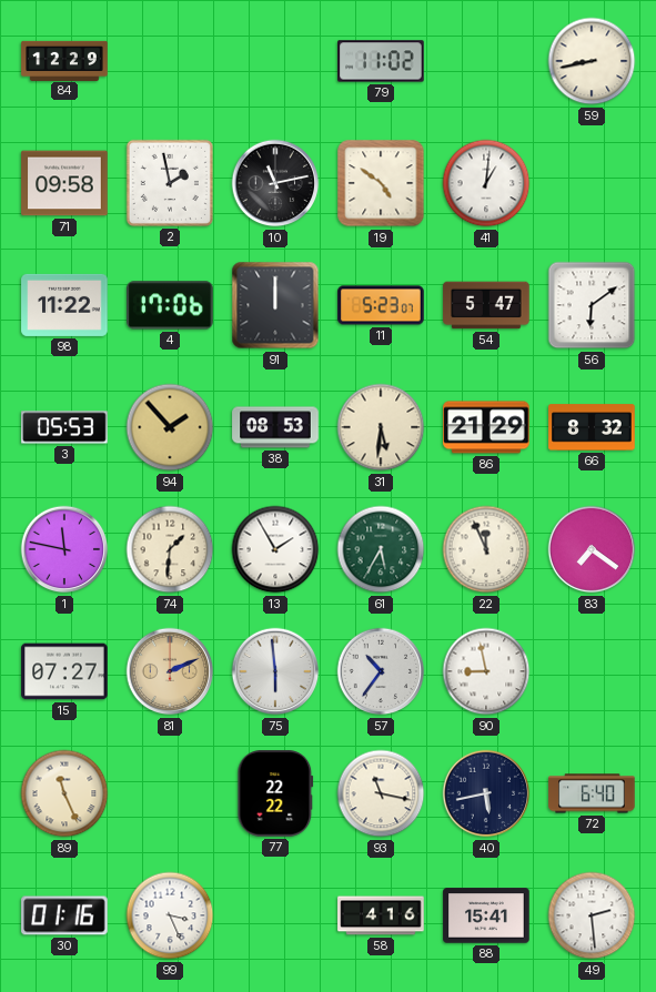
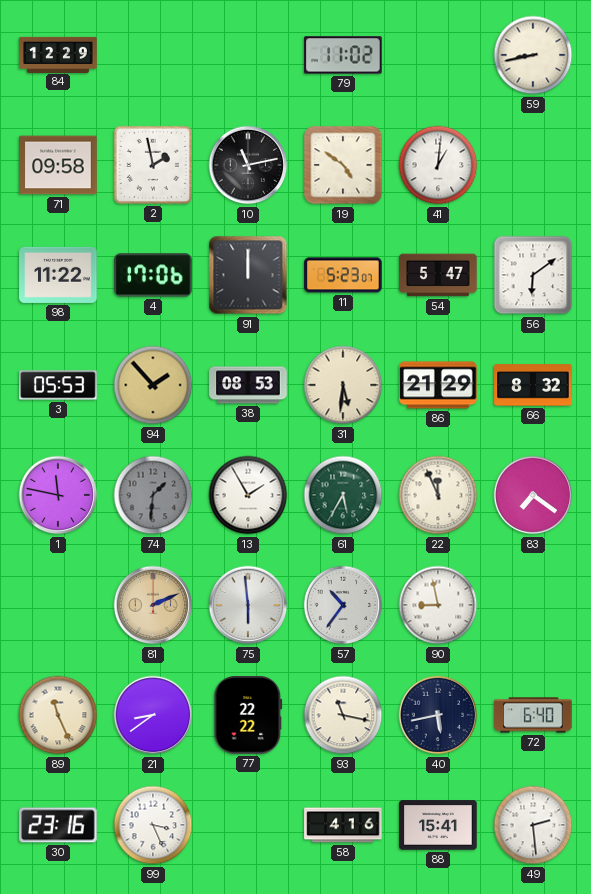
74 dial: cream -> grey (153, 495)
15: 07:27 -> none (64, 671)
21: none -> 8:39 (153, 715)
30: 01:16 -> 23:16 (58, 825)
